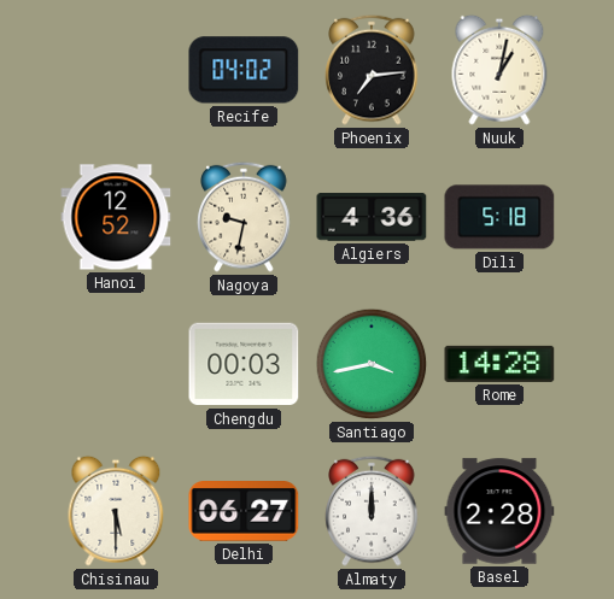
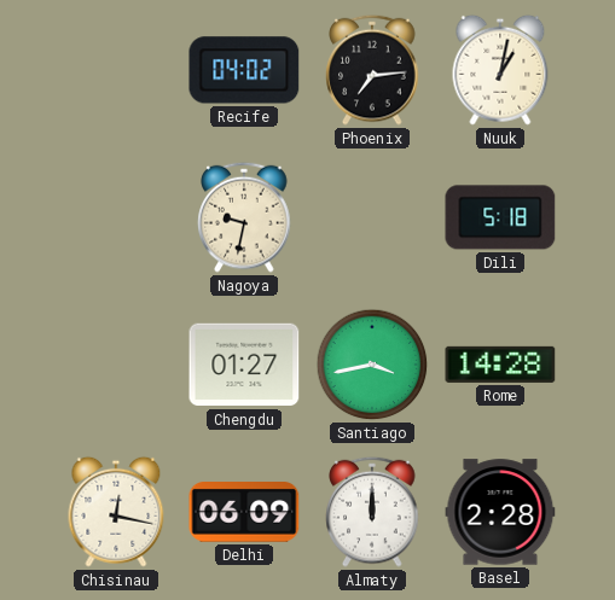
Hanoi: 12:52 -> none (116, 217)
Algiers: 4:36 -> none (372, 217)
Chengdu: 00:03 -> 01:27 (244, 365)
Chisinau: 5:30 -> 12:17 (116, 512)
Delhi: 06:27 -> 06:09 (244, 513)
